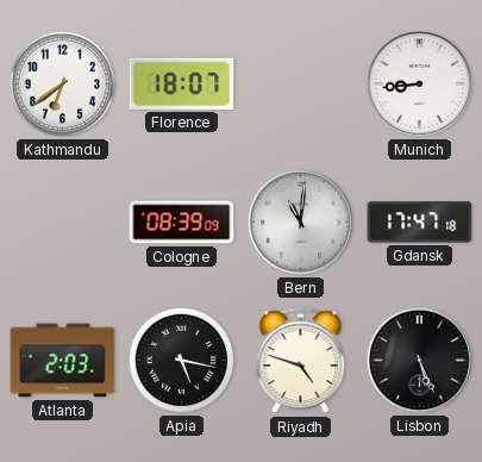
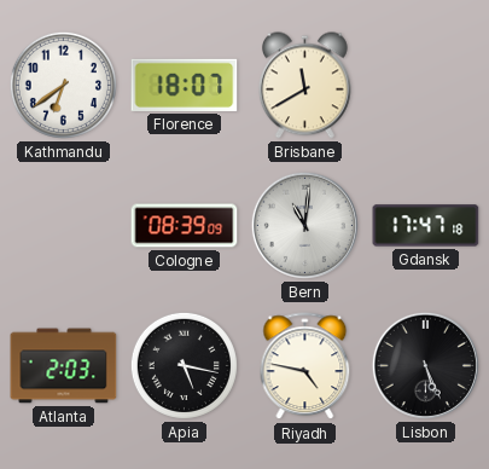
Brisbane: none -> 11:40 (304, 86)
Munich: 8:44 -> none (419, 83)
Riyadh: 4:48 -> 4:47 (305, 366)
